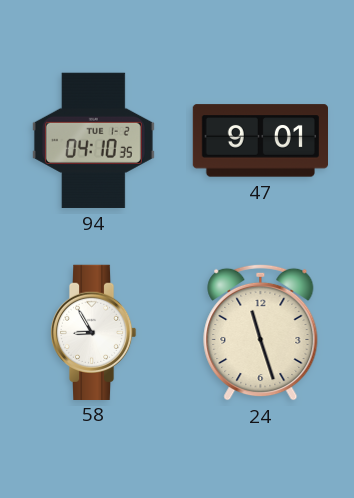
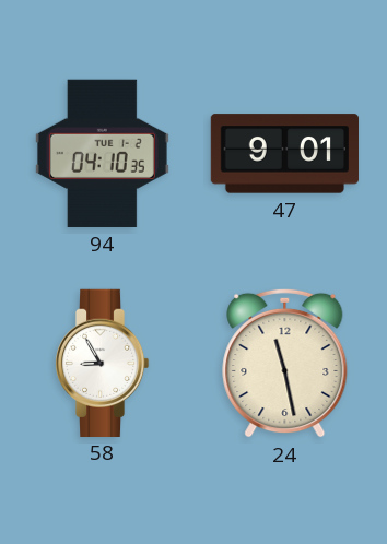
24: 11:27 -> 11:28 (285, 363)
